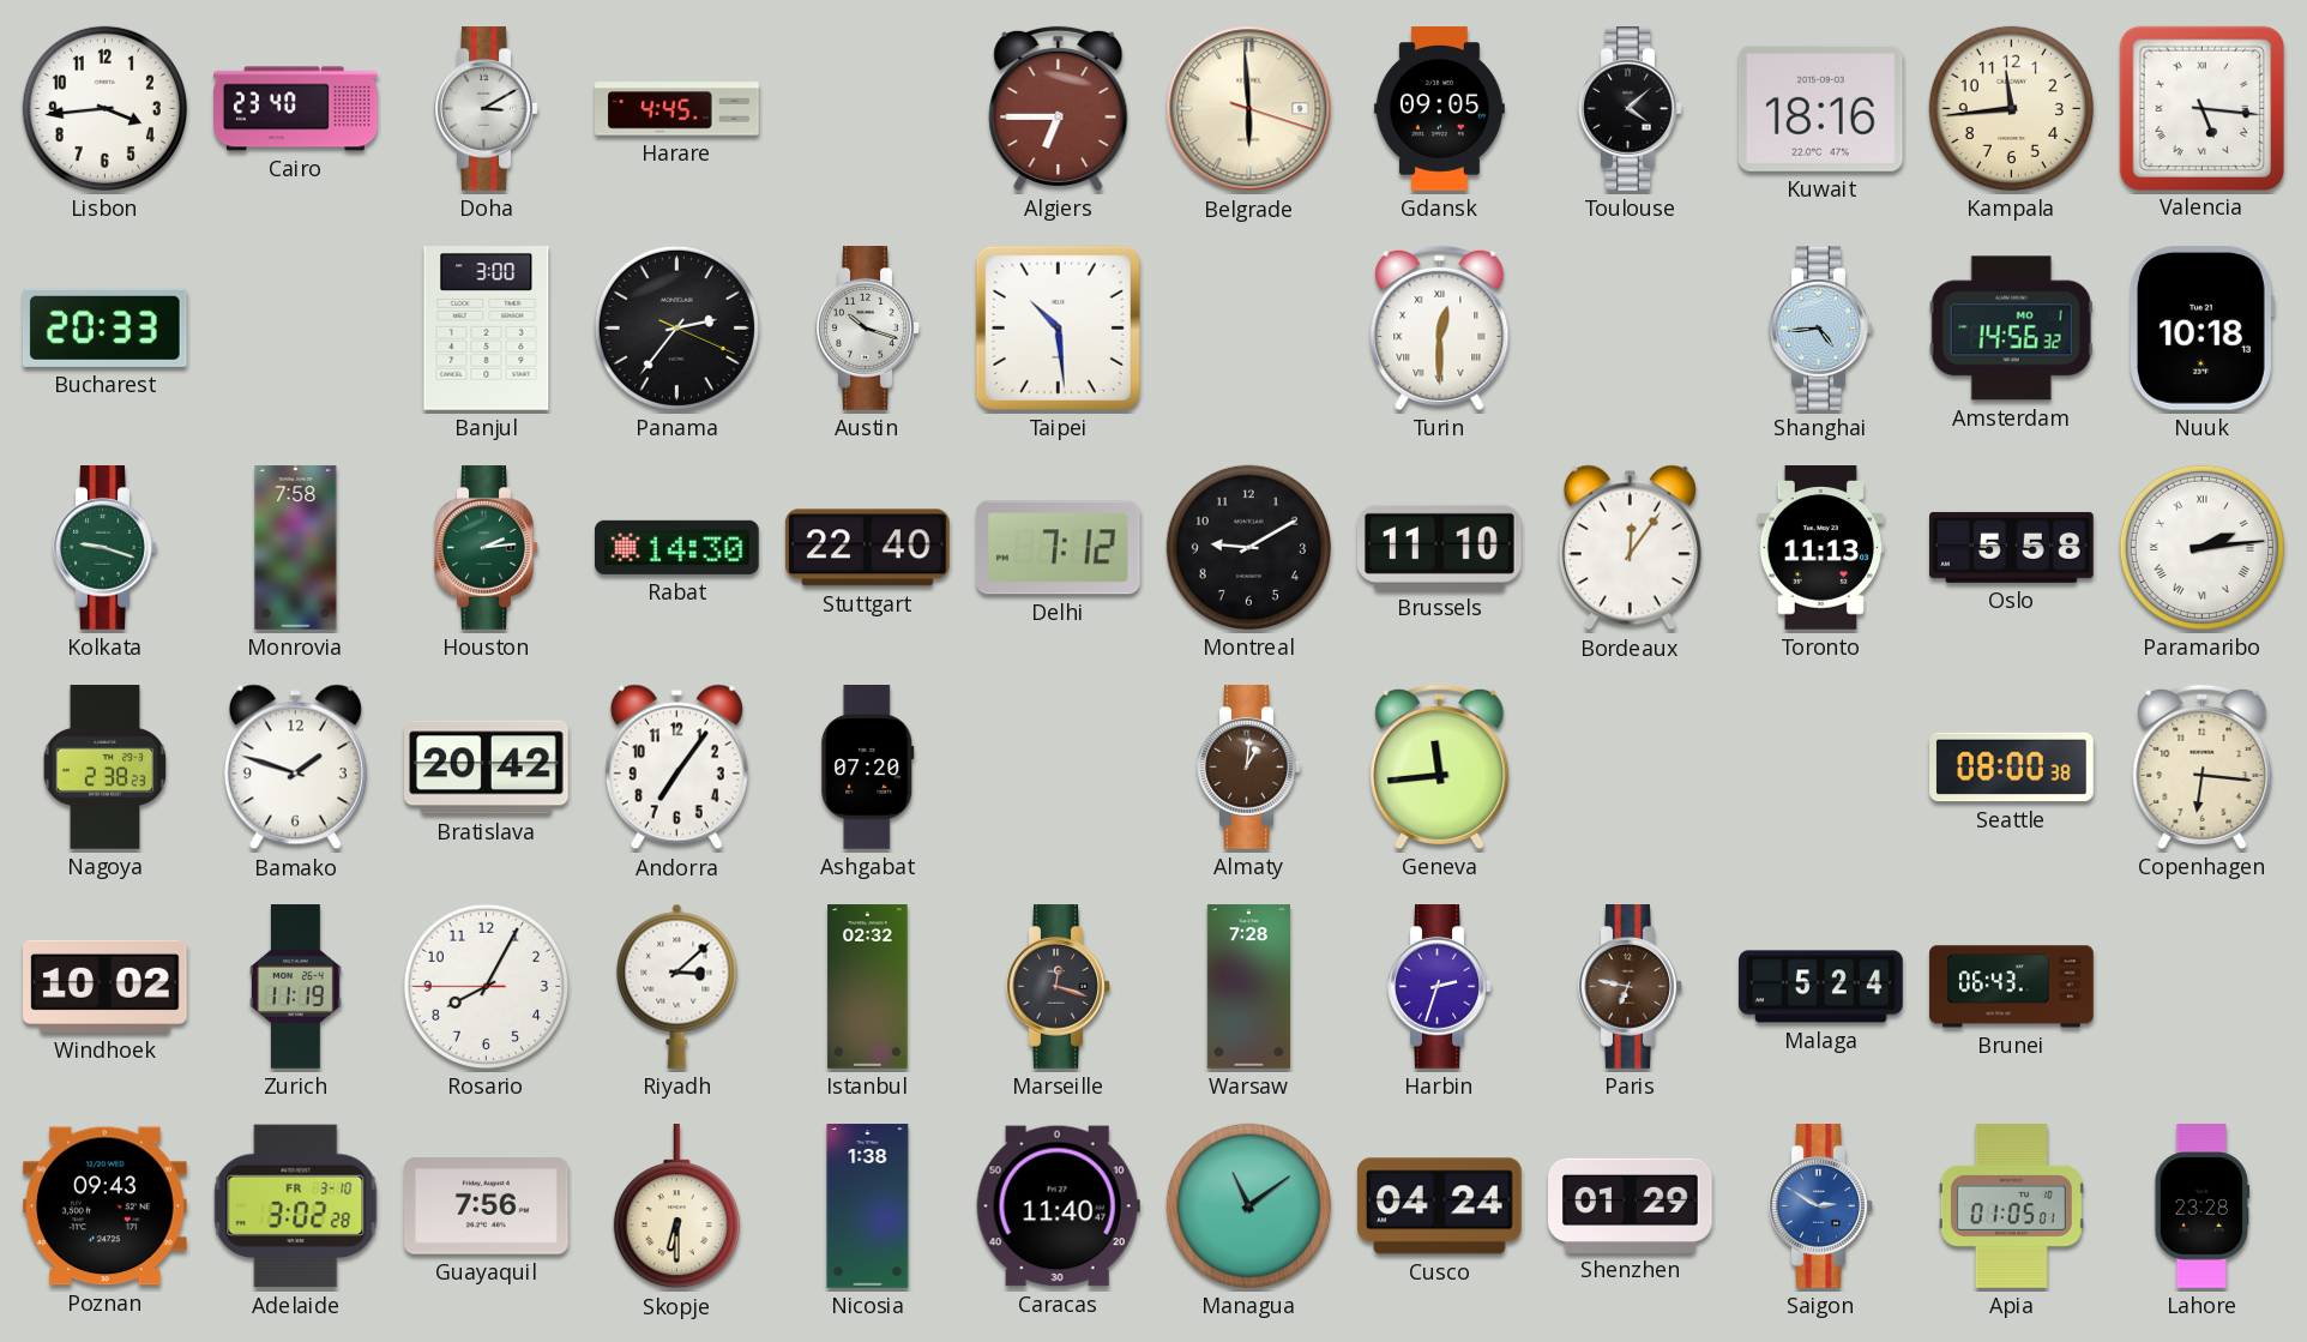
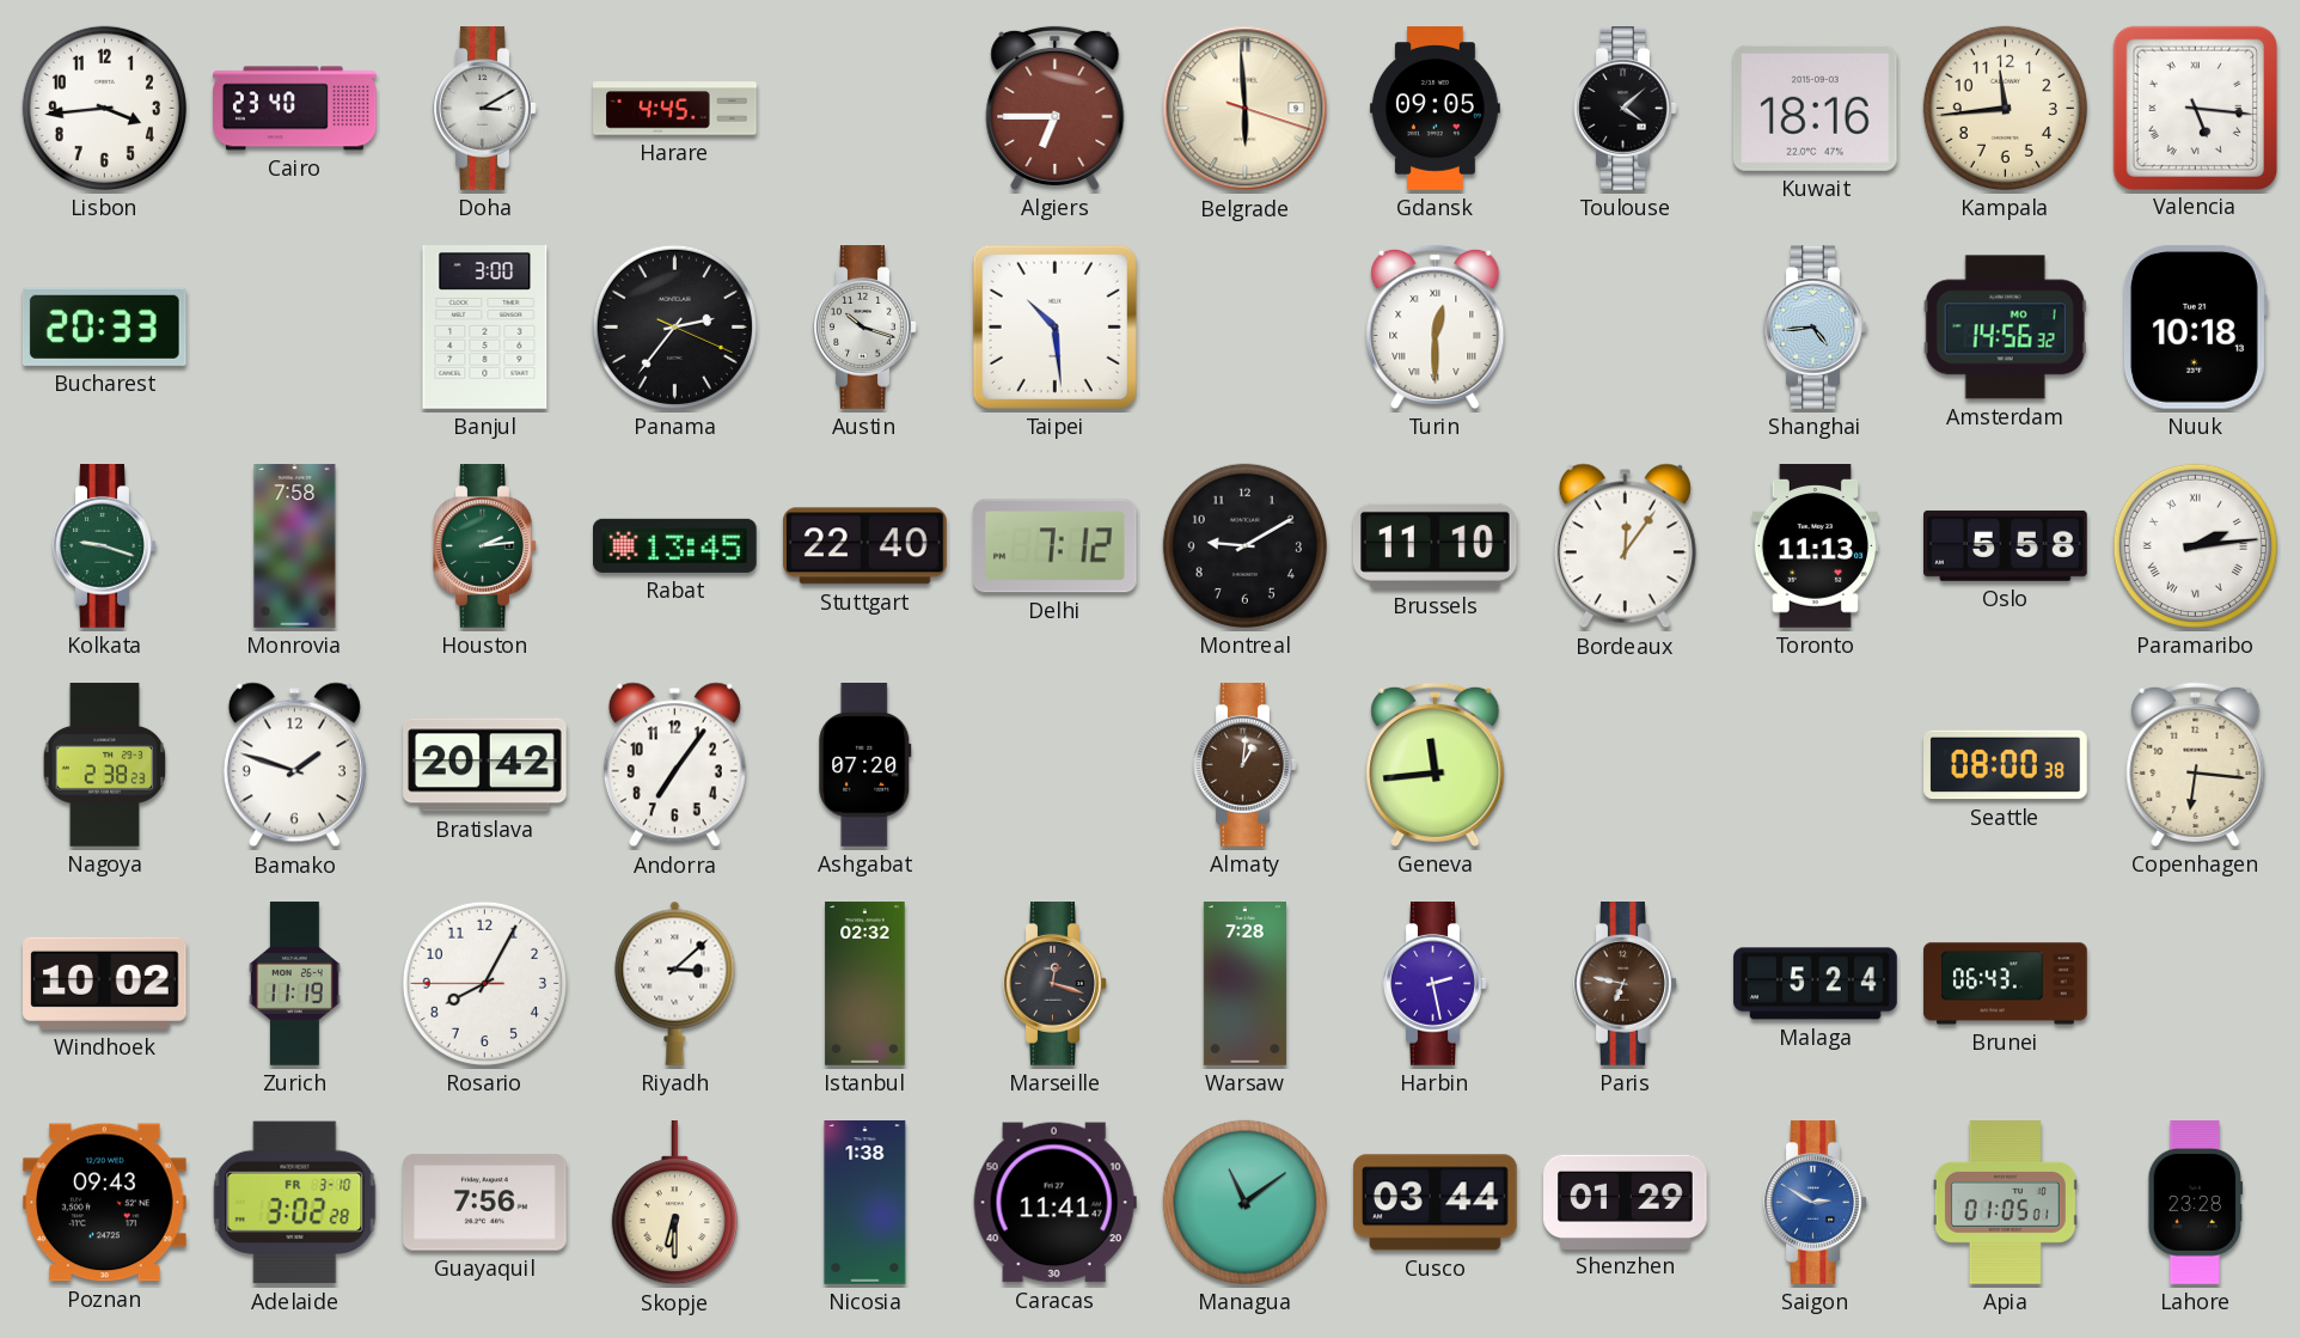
Rabat: 14:30 -> 13:45 (675, 545)
Harbin: 2:33 -> 2:28 (1436, 984)
Caracas: 11:40 -> 11:41 (1054, 1203)
Cusco: 04:24 -> 03:44 (1436, 1203)
